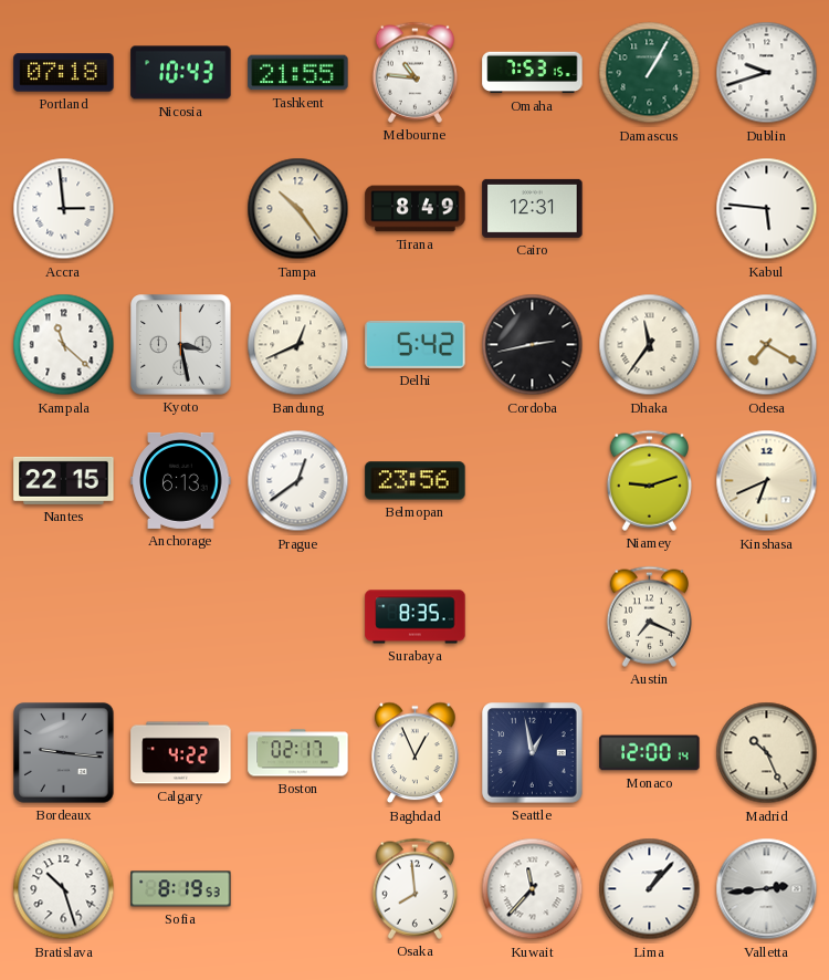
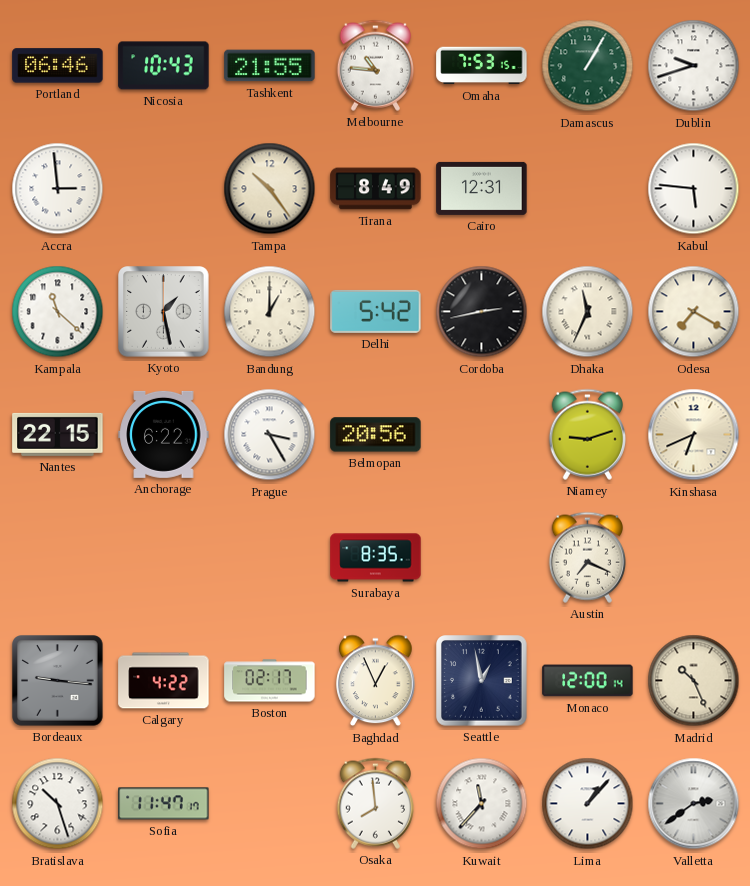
Portland: 07:18 -> 06:46 (58, 66)
Kyoto: 3:28 -> 1:28 (164, 312)
Bandung: 12:41 -> 1:00 (270, 312)
Dhaka: 11:36 -> 11:34 (588, 312)
Anchorage: 6:13 -> 6:22 (164, 434)
Prague: 12:39 -> 3:25 (270, 435)
Belmopan: 23:56 -> 20:56 (376, 435)
Sofia: 8:19 -> 11:47 (164, 804)
Valletta: 2:44 -> 2:39 (694, 804)
